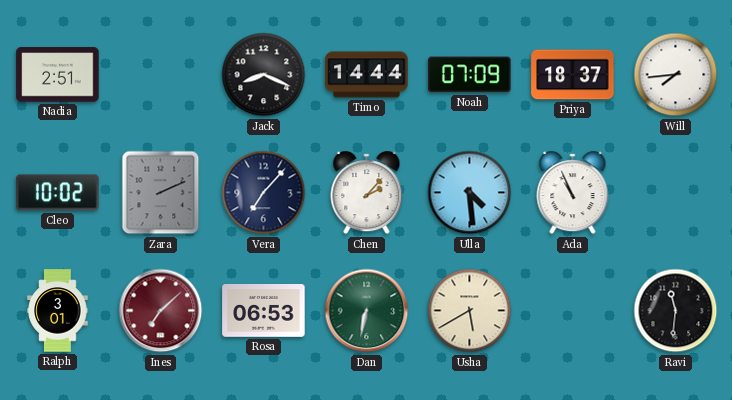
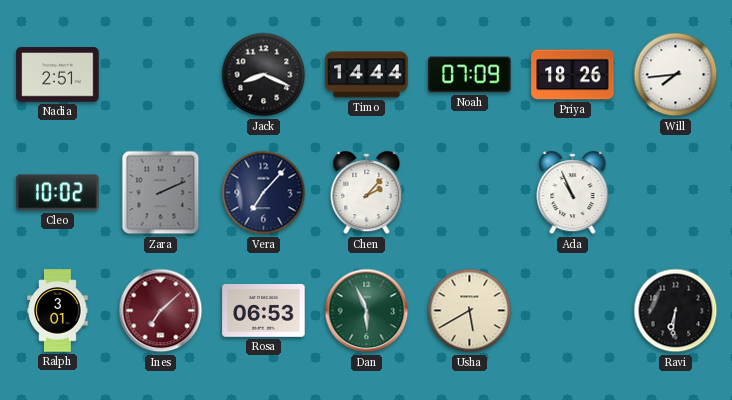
Priya: 18:37 -> 18:26 (573, 75)
Ulla: 4:29 -> none (470, 193)
Dan: 6:32 -> 5:56 (367, 311)
Ravi: 11:31 -> 6:31 (676, 311)
